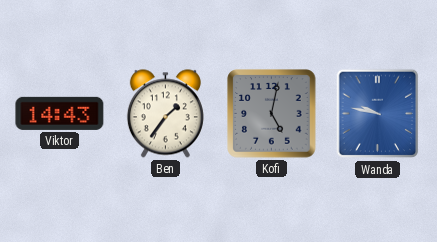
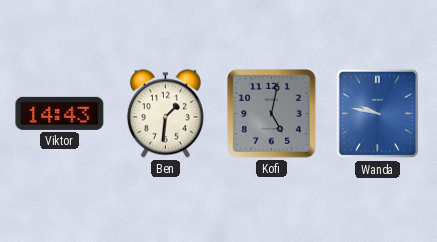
Ben: 1:36 -> 1:31 (165, 114)
